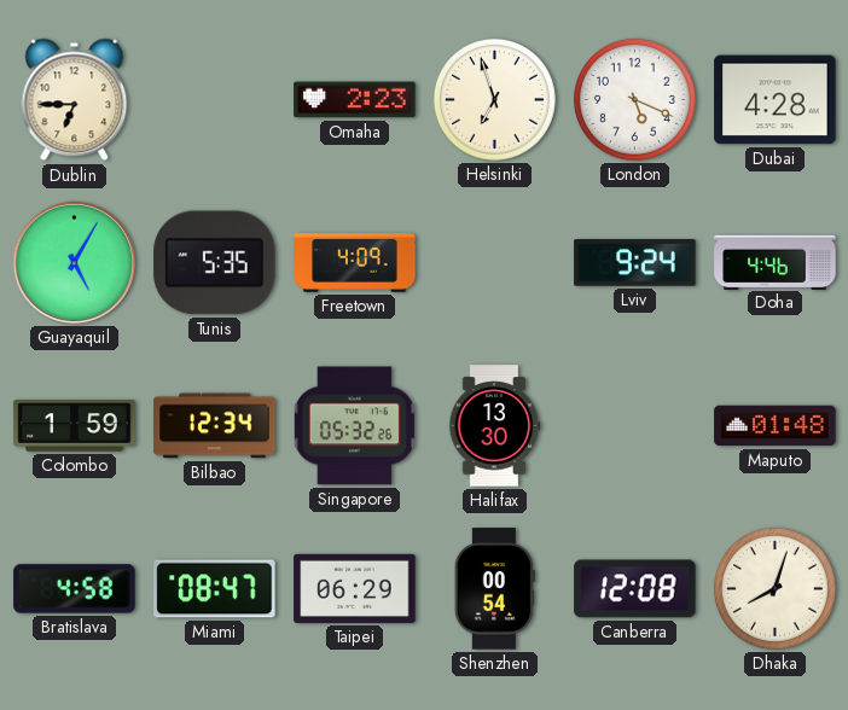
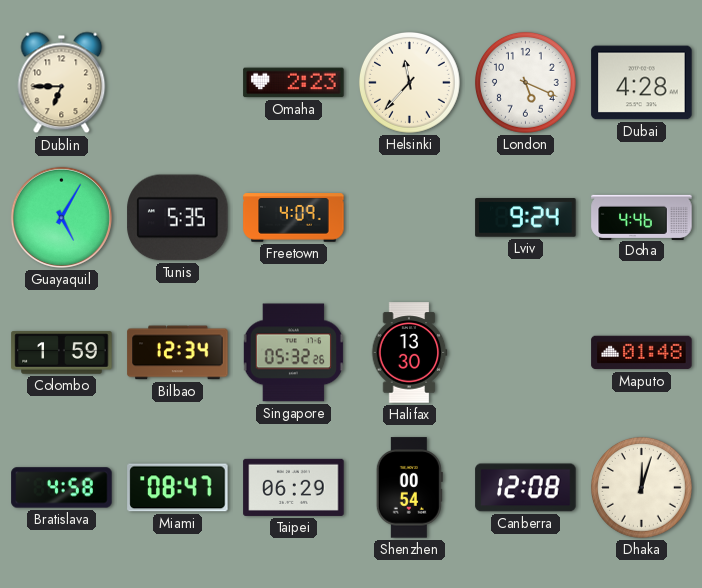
Helsinki: 6:57 -> 11:37 (409, 82)
Dhaka: 8:03 -> 12:03 (641, 487)
